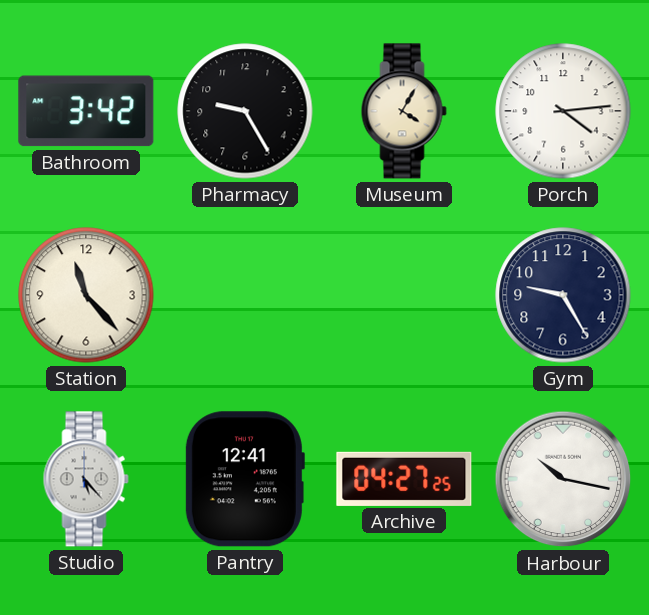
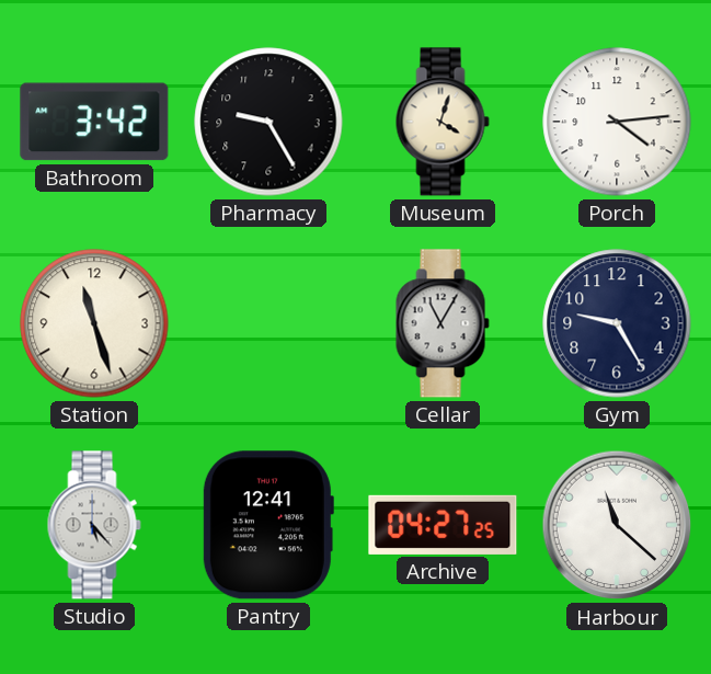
Museum: 4:05 -> 4:03 (443, 122)
Station: 11:23 -> 11:27 (94, 323)
Cellar: none -> 11:05 (443, 323)
Harbour: 10:17 -> 11:22 (617, 525)
